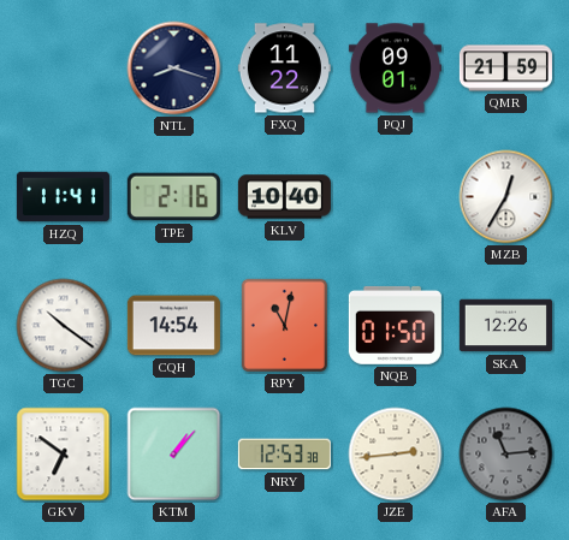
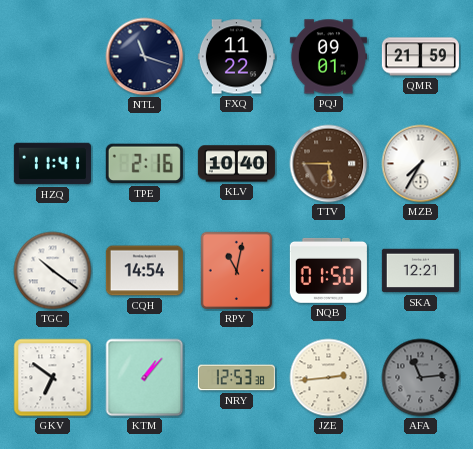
NTL: 8:18 -> 11:18 (145, 57)
TTV: none -> 5:45 (329, 164)
MZB: 12:35 -> 7:35 (421, 164)
SKA: 12:26 -> 12:21 (420, 271)
